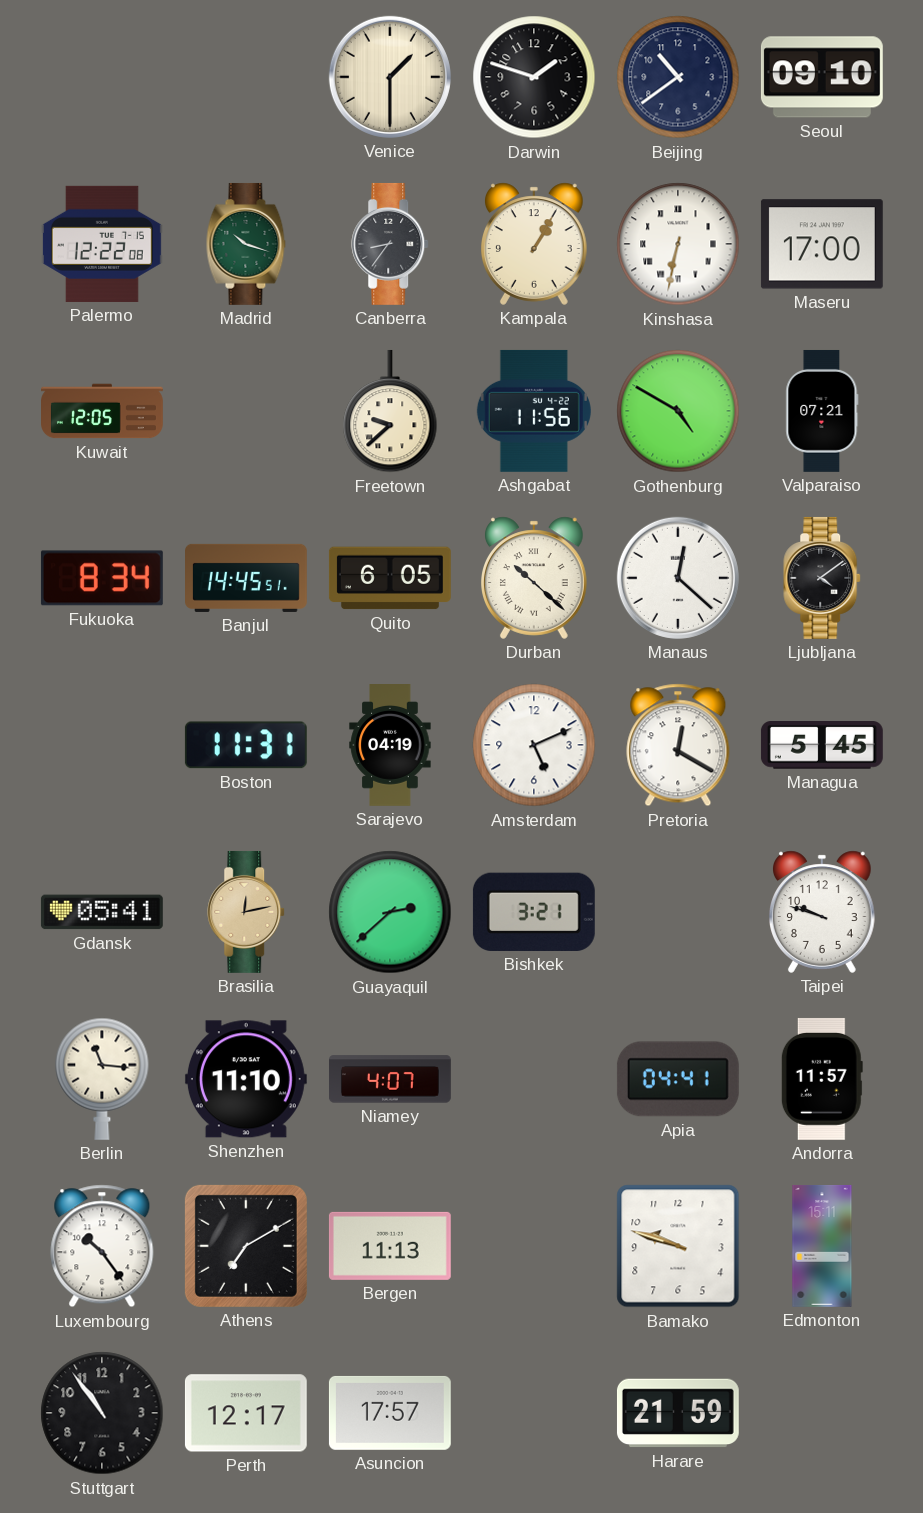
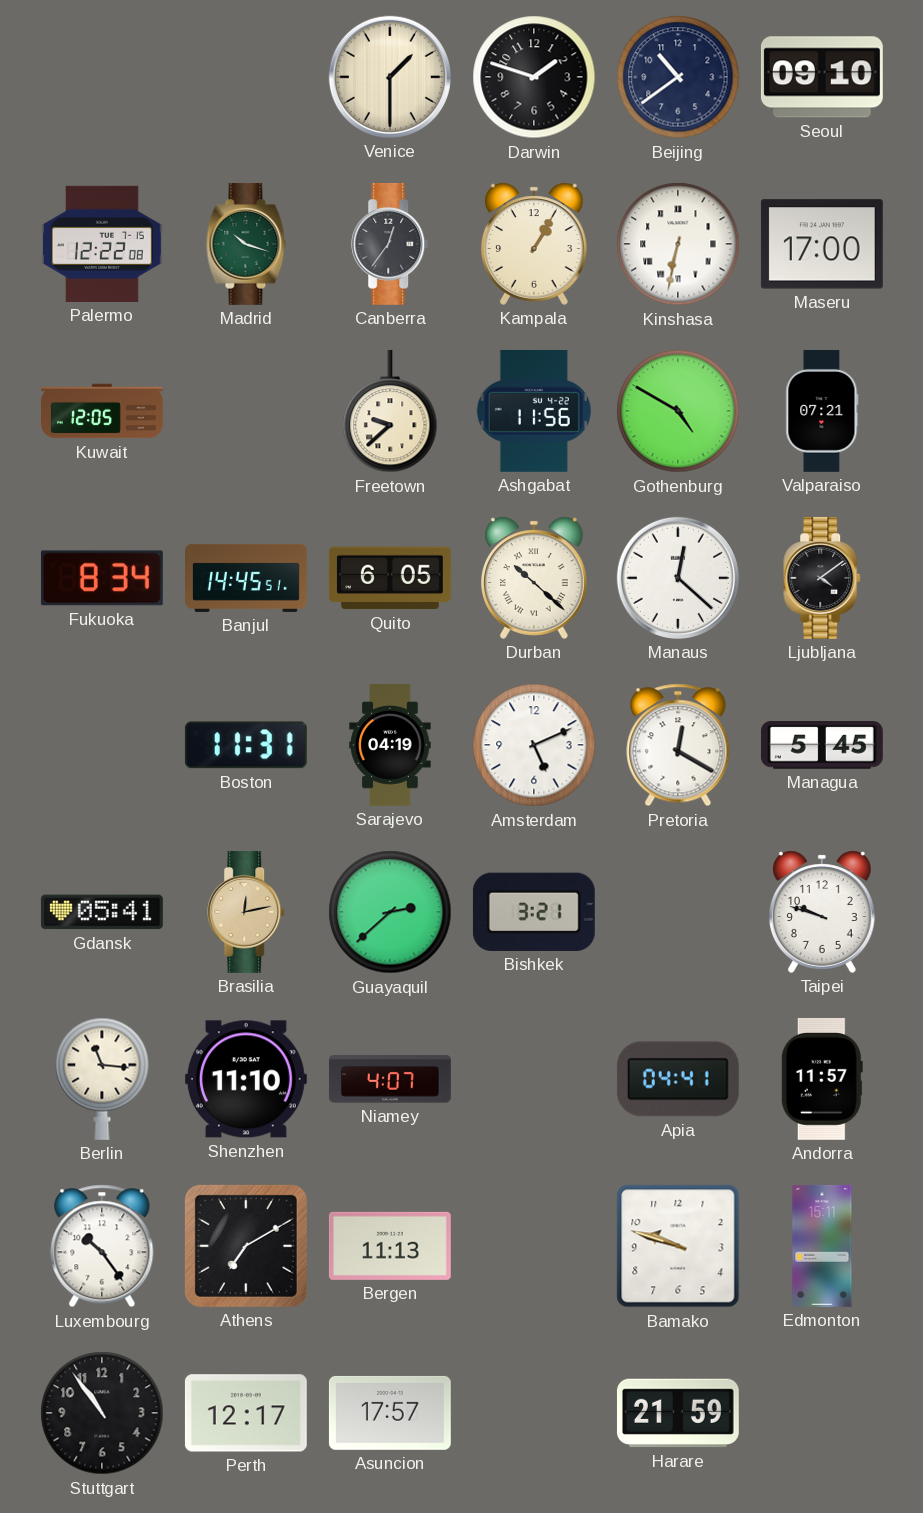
Canberra: 8:36 -> 12:36 (391, 244)
